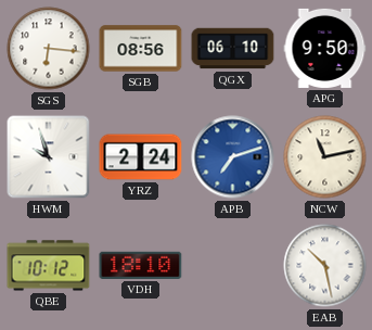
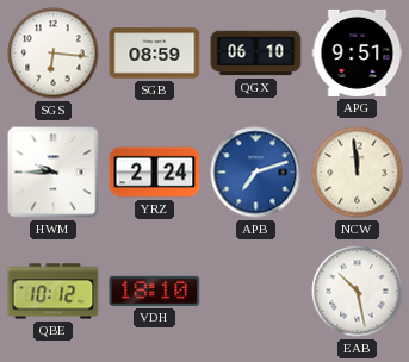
SGB: 08:56 -> 08:59 (155, 54)
APG: 9:50 -> 9:51 (358, 52)
HWM: 9:57 -> 9:45 (54, 173)
NCW: 11:13 -> 11:59 (358, 173)
